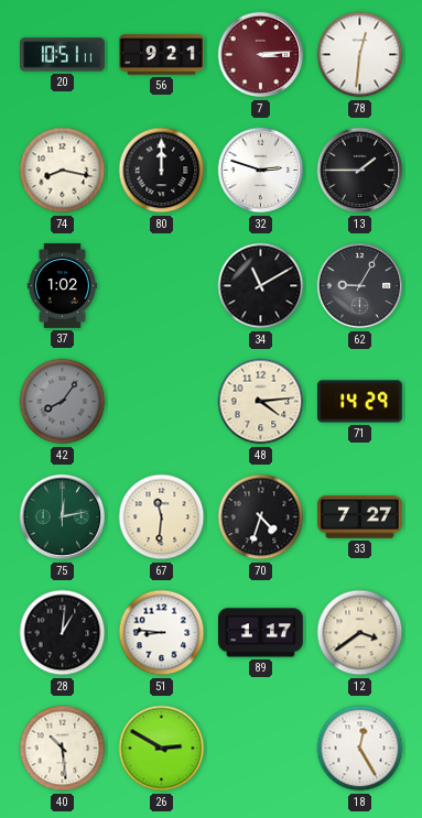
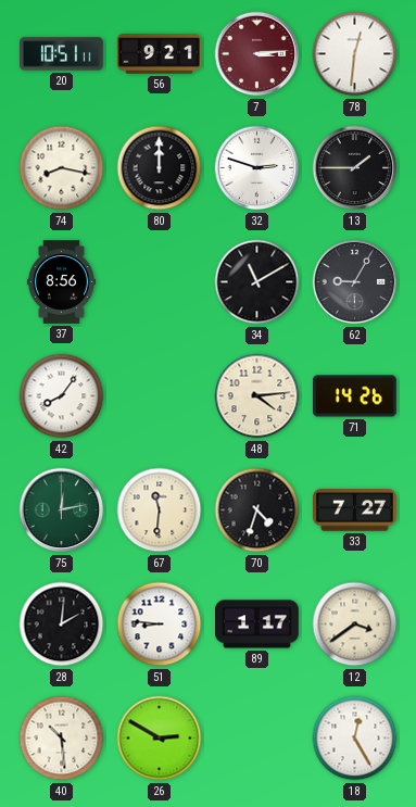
37: 1:02 -> 8:56 (61, 282)
42 dial: grey -> white (62, 396)
71: 14:29 -> 14:26 (355, 396)
28: 1:01 -> 2:01 (62, 625)
